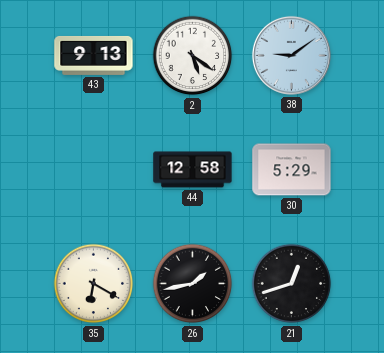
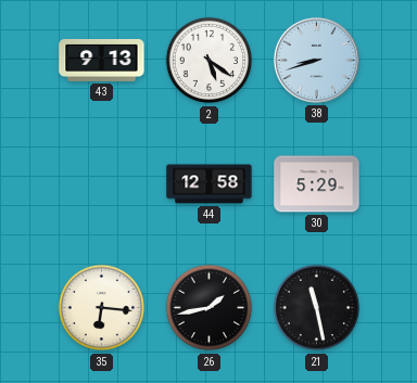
38: 9:09 -> 8:42 (316, 60)
35: 6:20 -> 6:16 (102, 308)
21: 12:42 -> 11:28 (317, 308)
